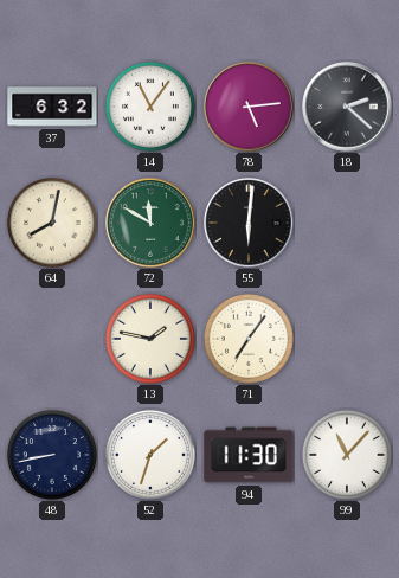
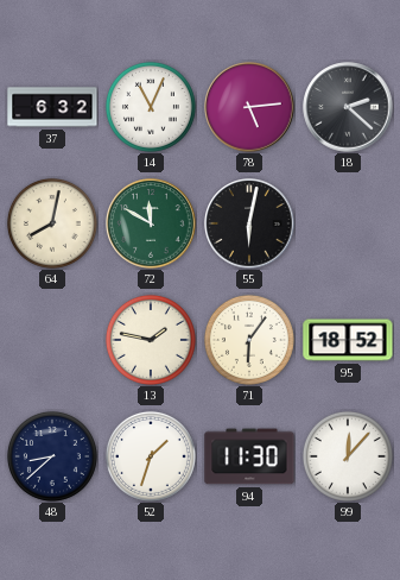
14: 11:06 -> 11:04 (151, 107)
55: 6:01 -> 6:02 (249, 223)
71: 7:06 -> 6:06 (249, 340)
95: none -> 18:52 (348, 340)
48: 8:43 -> 8:38 (52, 456)
99: 11:07 -> 12:07 (348, 456)
